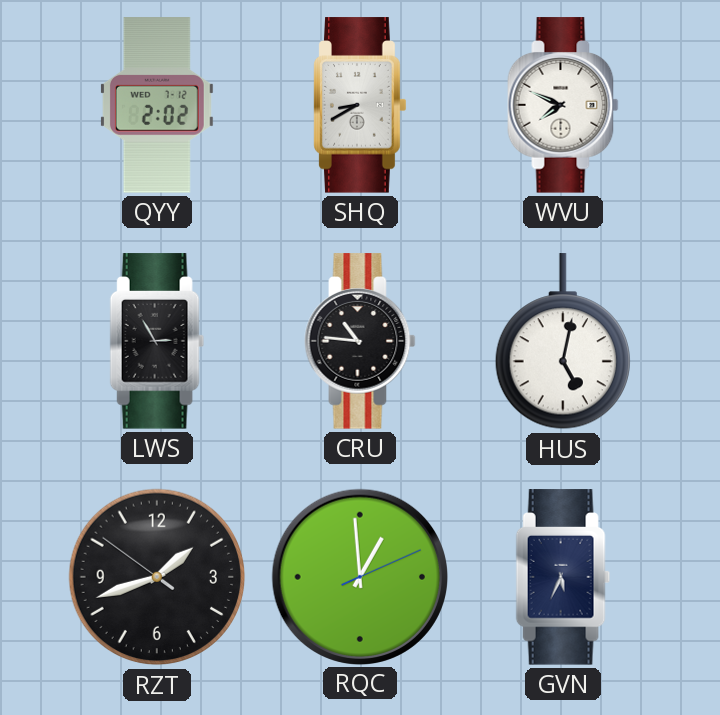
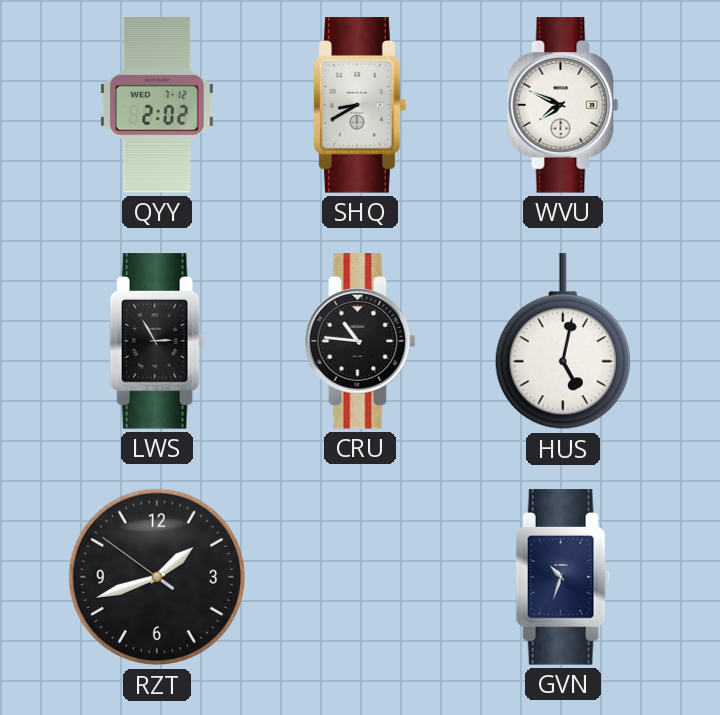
RQC: 12:59 -> none (359, 576)
GVN: 5:34 -> 10:33 (563, 577)
